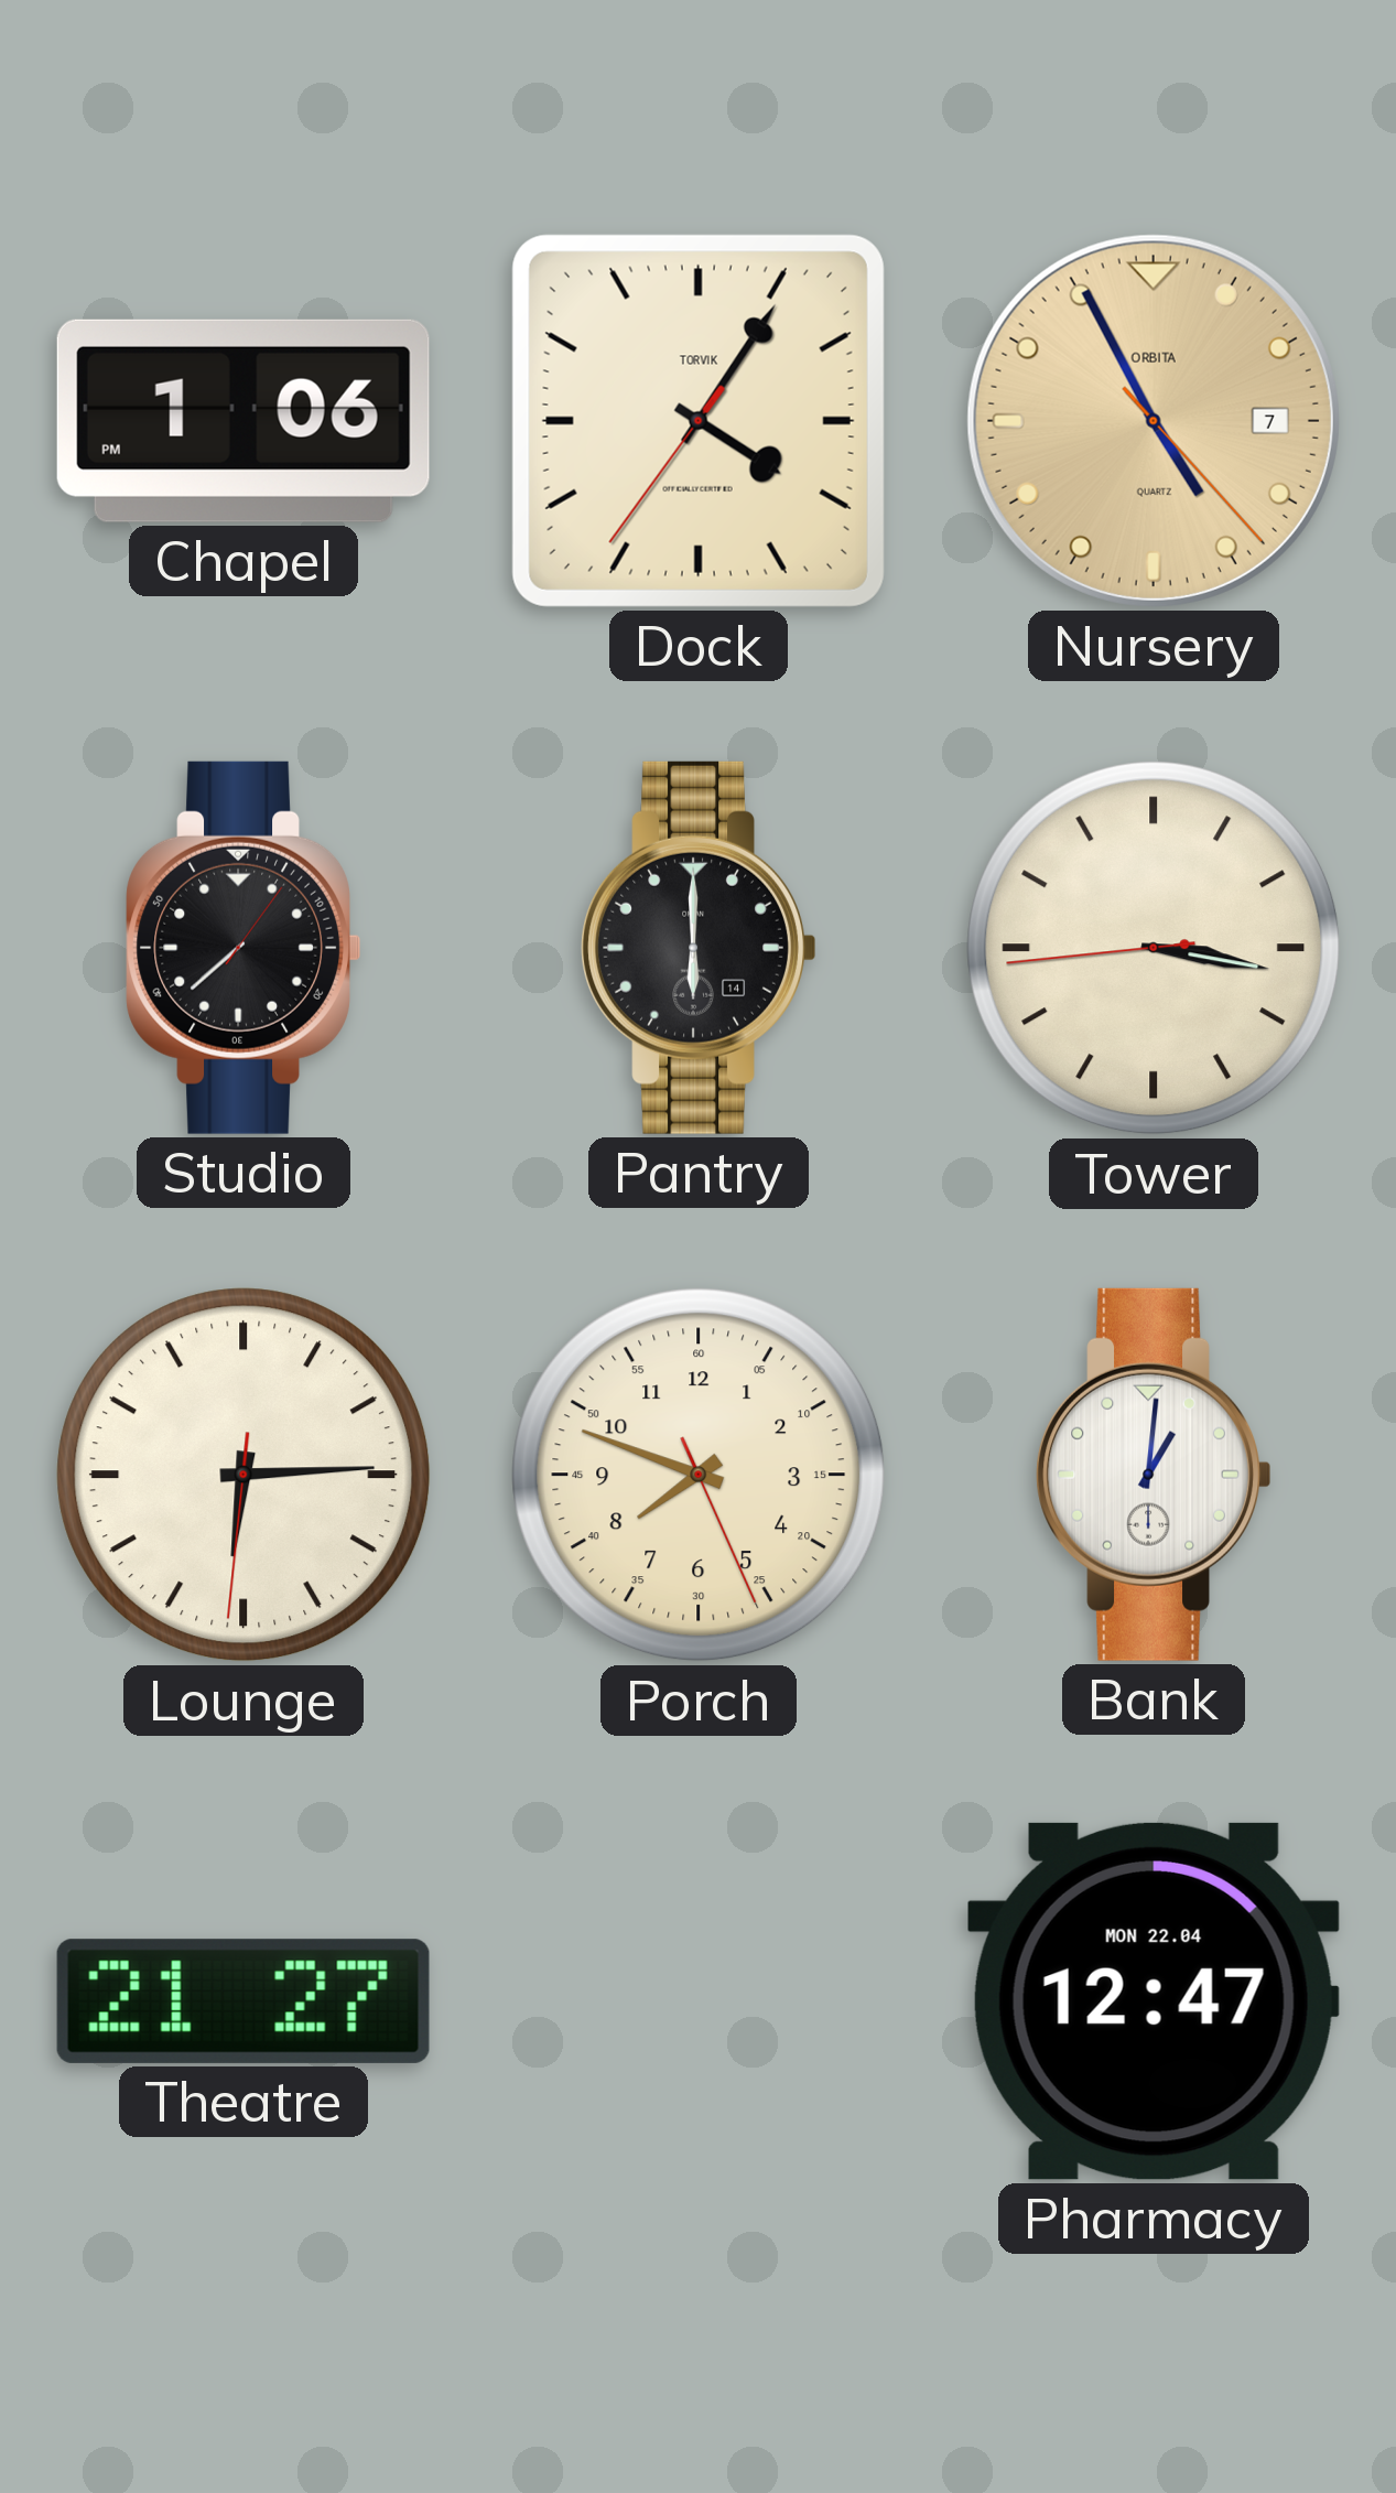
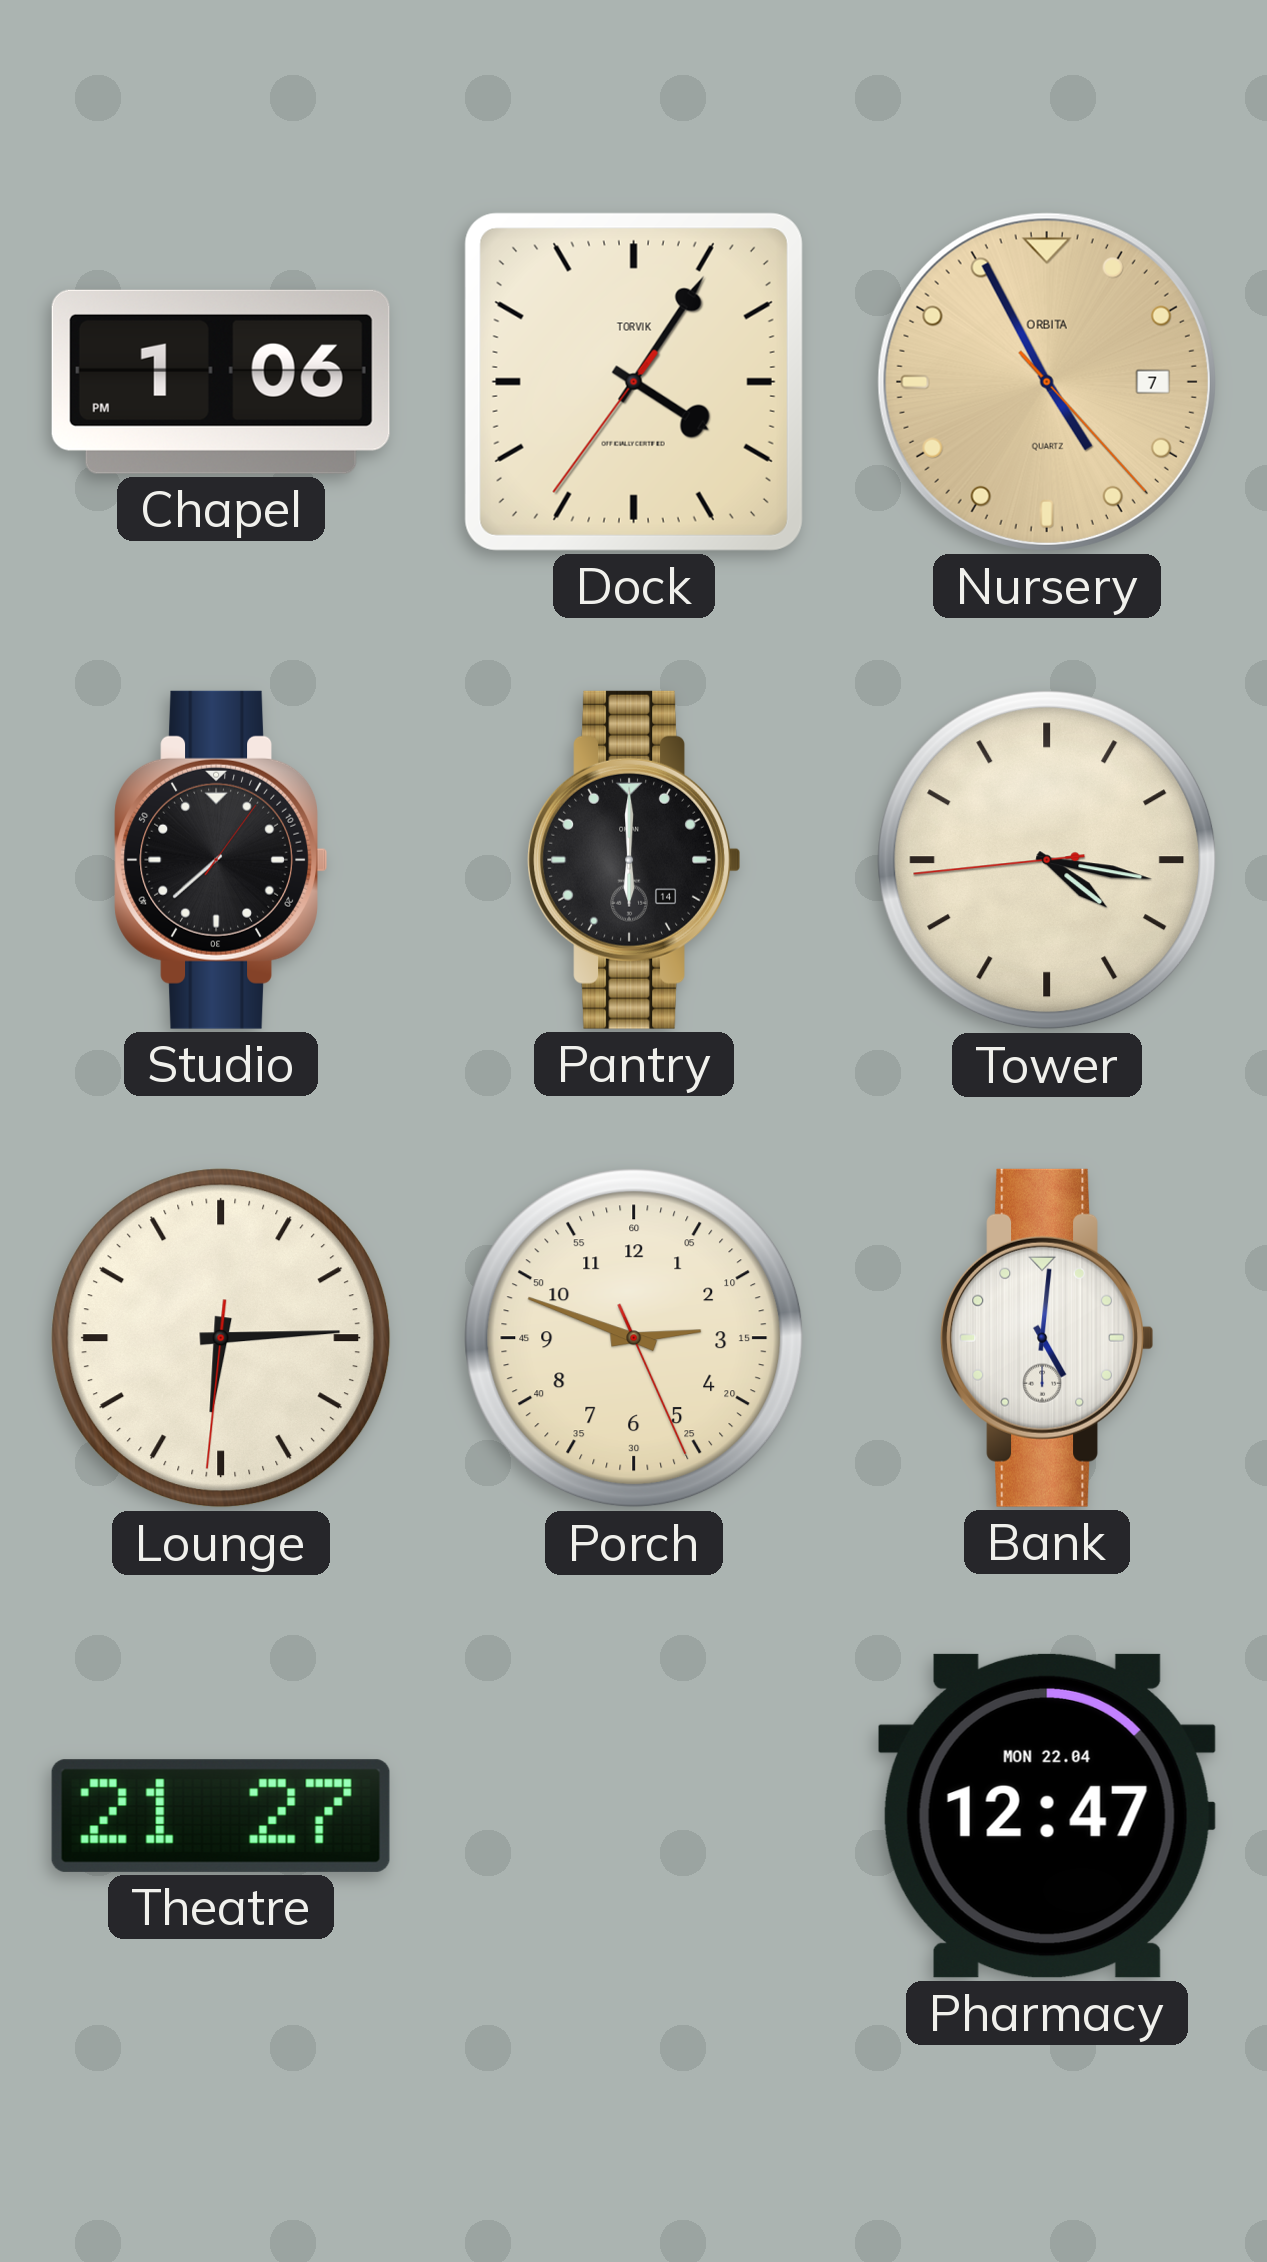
Tower: 3:16 -> 4:16 (1047, 860)
Porch: 7:48 -> 2:48 (634, 1338)
Bank: 1:01 -> 5:01 (1046, 1338)
